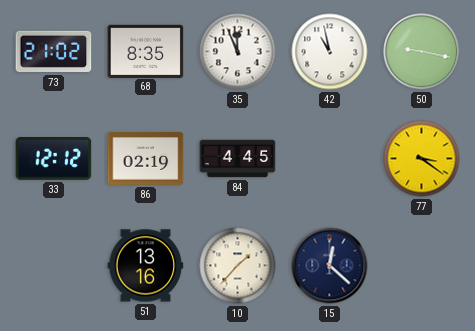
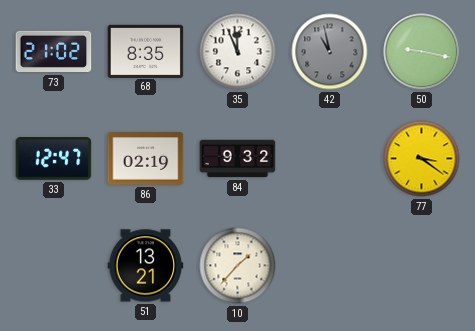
42 dial: white -> grey (330, 52)
33: 12:12 -> 12:47 (54, 159)
84: 4:45 -> 9:32 (238, 159)
51: 13:16 -> 13:21 (146, 266)
15: 12:22 -> none (330, 266)
